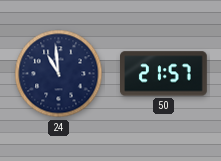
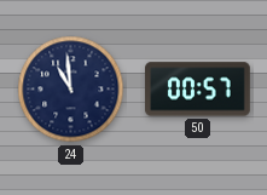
50: 21:57 -> 00:57 (198, 90)
